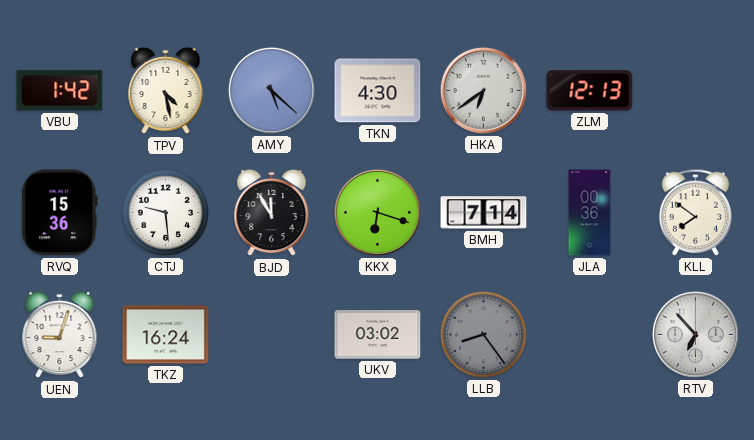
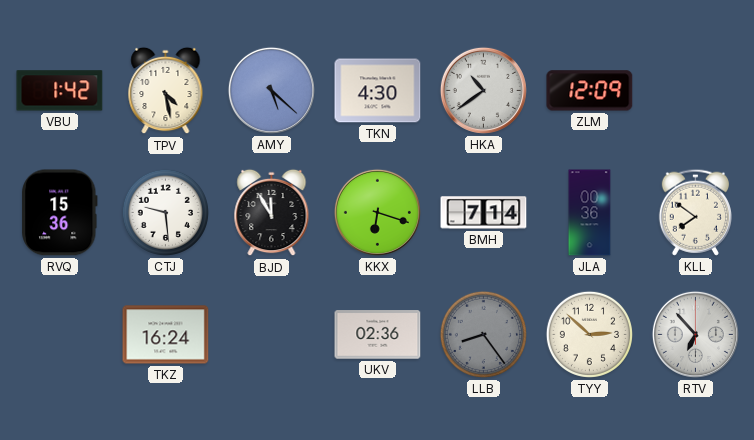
HKA: 6:39 -> 10:39 (483, 90)
ZLM: 12:13 -> 12:09 (590, 91)
UEN: 9:03 -> none (60, 335)
UKV: 03:02 -> 02:36 (378, 335)
TYY: none -> 2:52 (589, 334)
